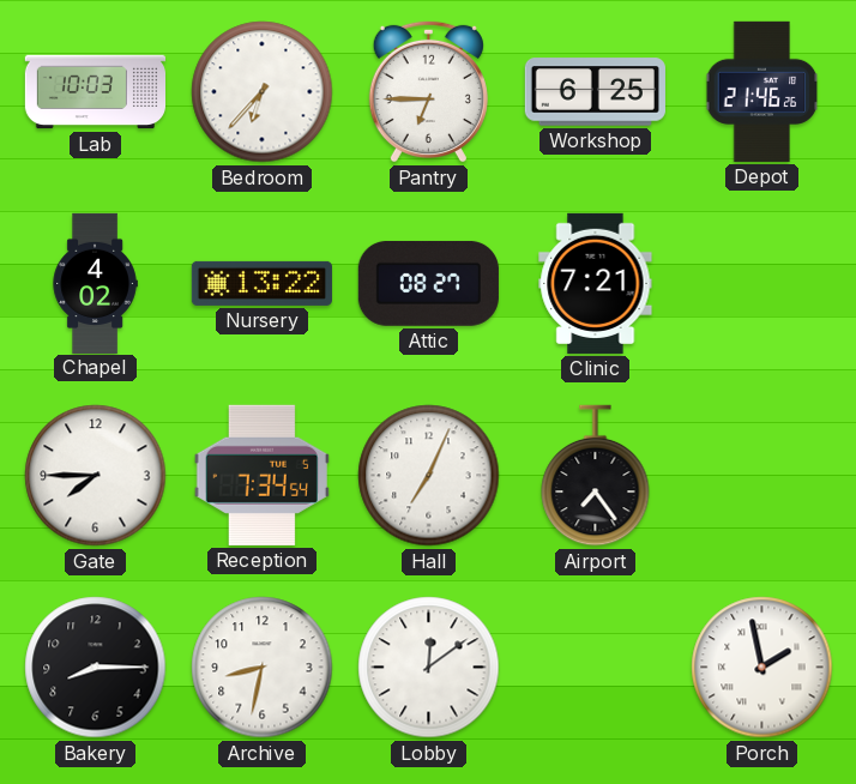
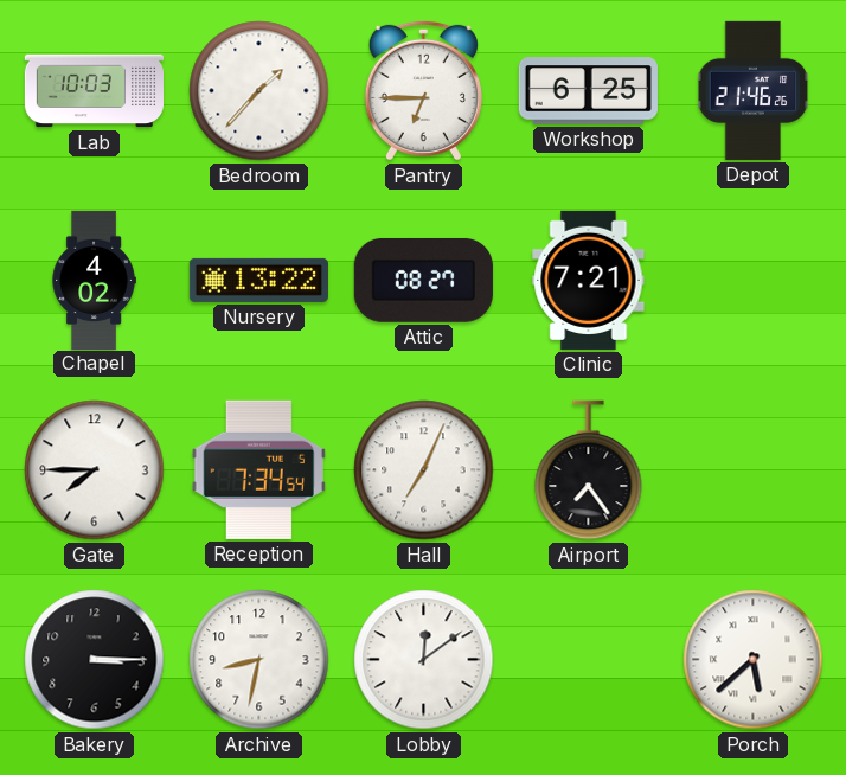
Bedroom: 6:37 -> 1:37 (259, 91)
Bakery: 8:15 -> 3:15 (95, 660)
Porch: 1:58 -> 5:38 (754, 660)
